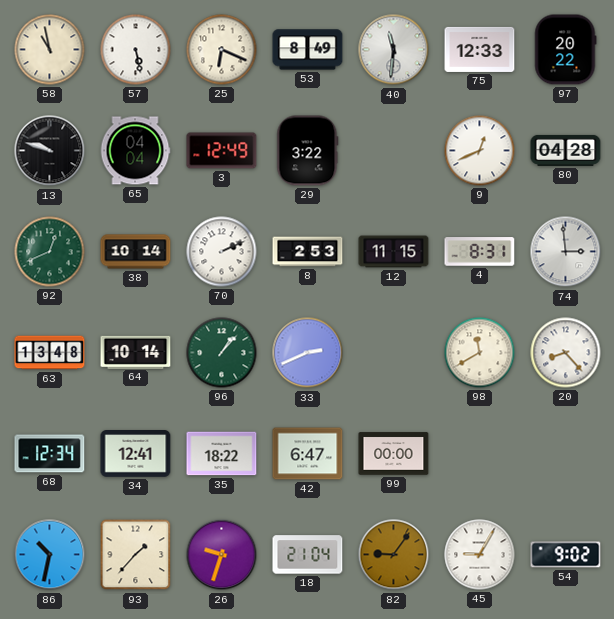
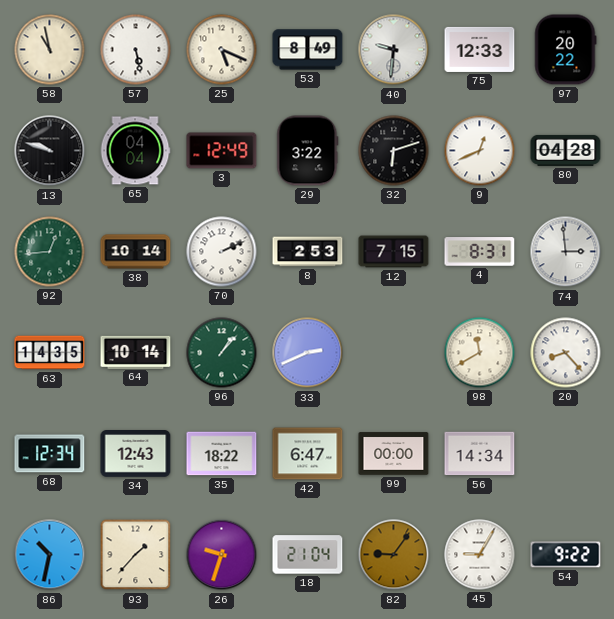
25: 6:19 -> 5:19 (222, 50)
40: 11:31 -> 9:31 (394, 50)
32: none -> 6:12 (394, 151)
92: 12:41 -> 12:44 (50, 252)
12: 11:15 -> 7:15 (394, 252)
63: 13:48 -> 14:35 (50, 353)
34: 12:41 -> 12:43 (136, 454)
56: none -> 14:34 (480, 454)
54: 9:02 -> 9:22 (566, 555)
